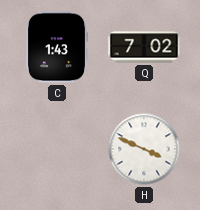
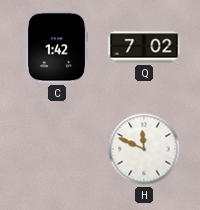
C: 1:43 -> 1:42 (56, 47)
H: 3:49 -> 11:49 (144, 149)
